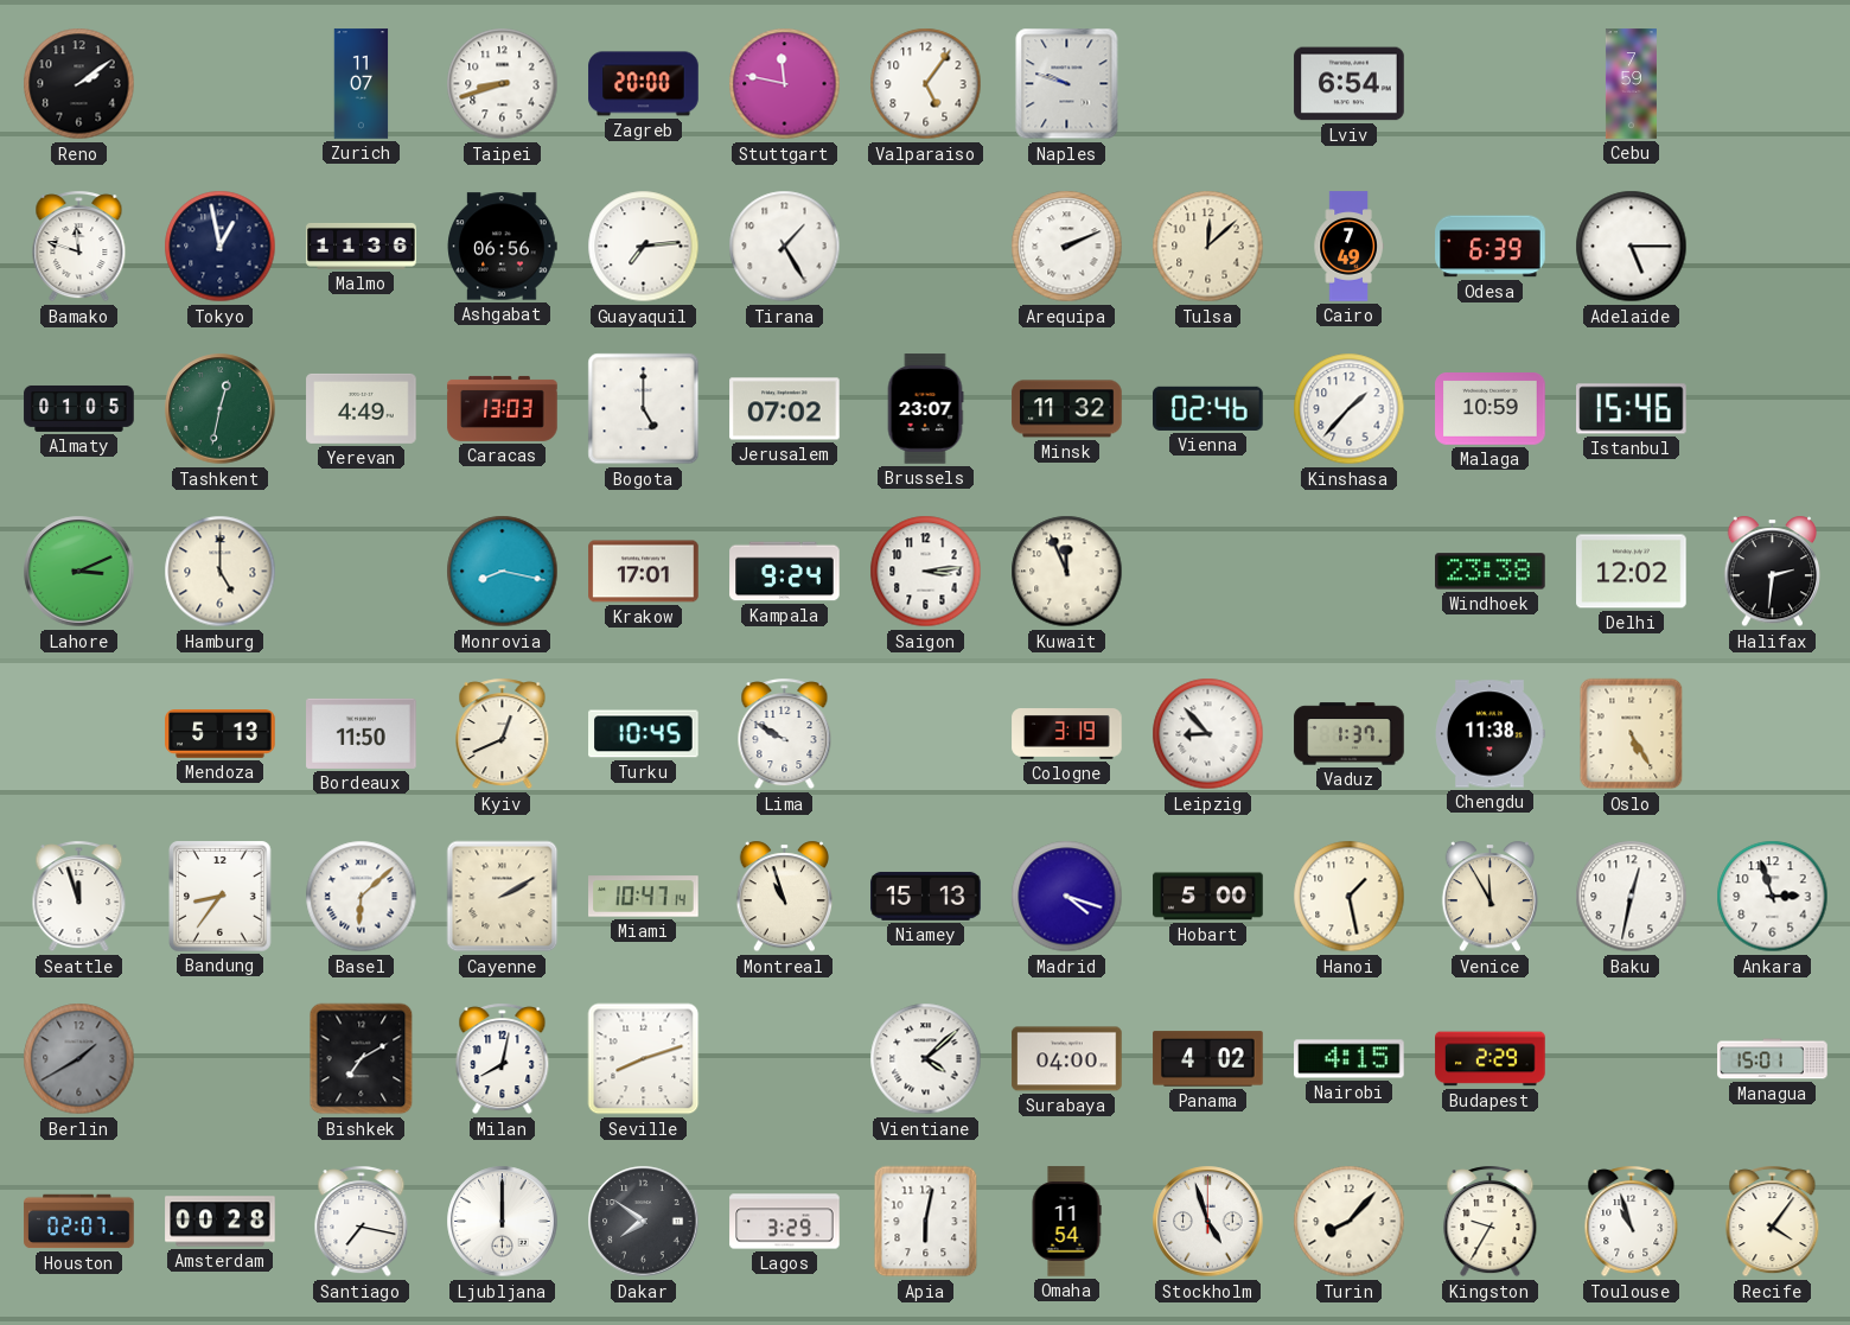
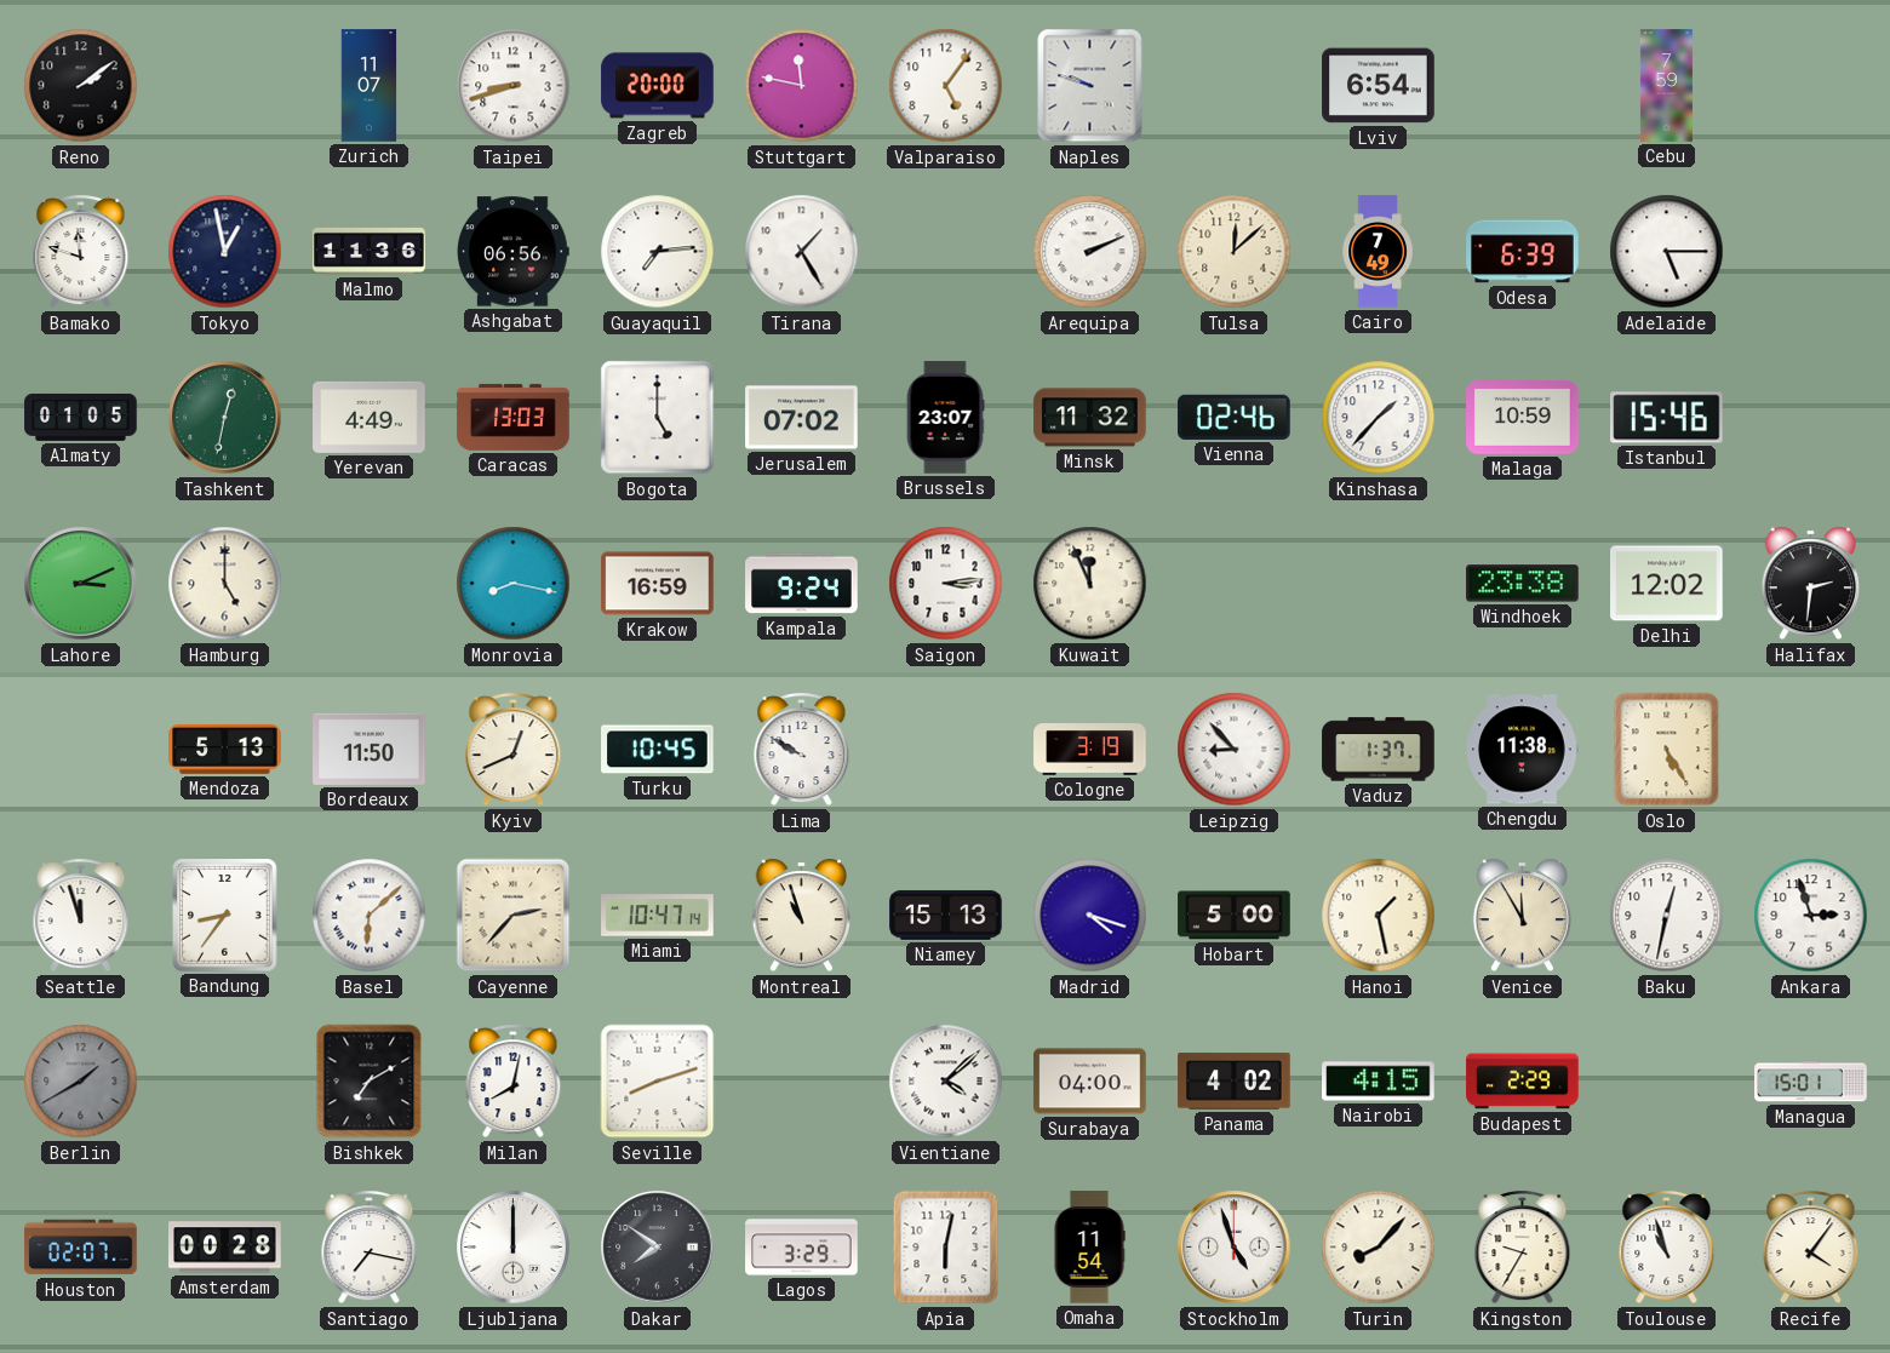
Krakow: 17:01 -> 16:59 (658, 584)
Cayenne: 2:10 -> 2:37 (514, 916)
